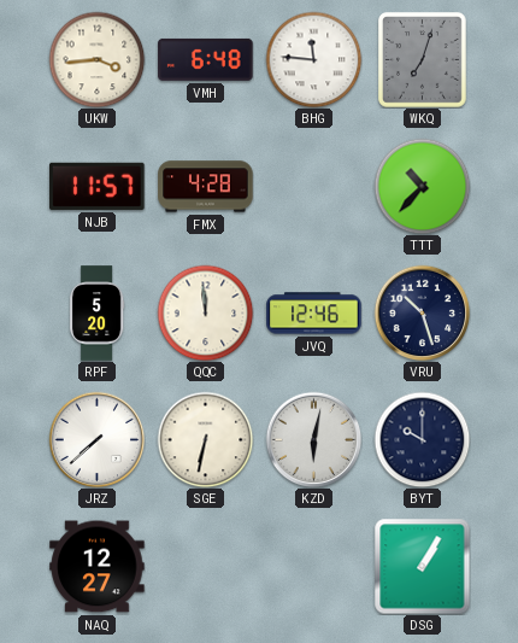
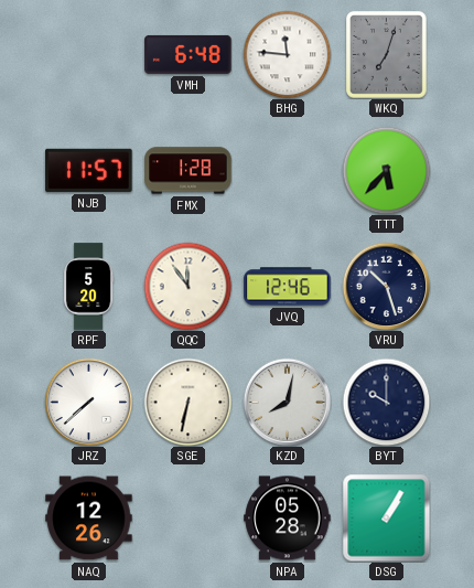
UKW: 3:44 -> none (96, 59)
FMX: 4:28 -> 1:28 (188, 171)
TTT: 10:37 -> 5:37 (386, 170)
QQC: 11:59 -> 11:54 (187, 286)
KZD: 6:02 -> 8:02 (287, 402)
NAQ: 12:27 -> 12:26 (89, 518)
NPA: none -> 05:28 (288, 518)
